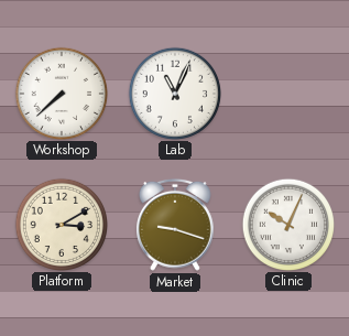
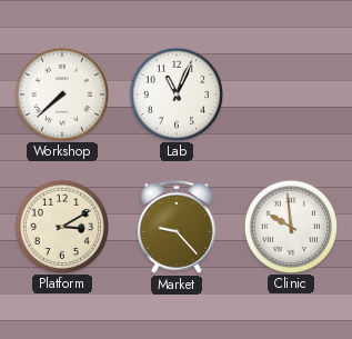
Market: 9:18 -> 9:23 (177, 227)
Clinic: 10:04 -> 9:59 (290, 226)
